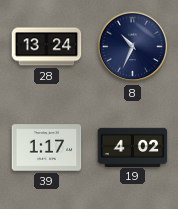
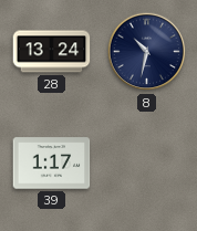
8: 10:34 -> 10:32 (147, 52)
19: 4:02 -> none (133, 147)
